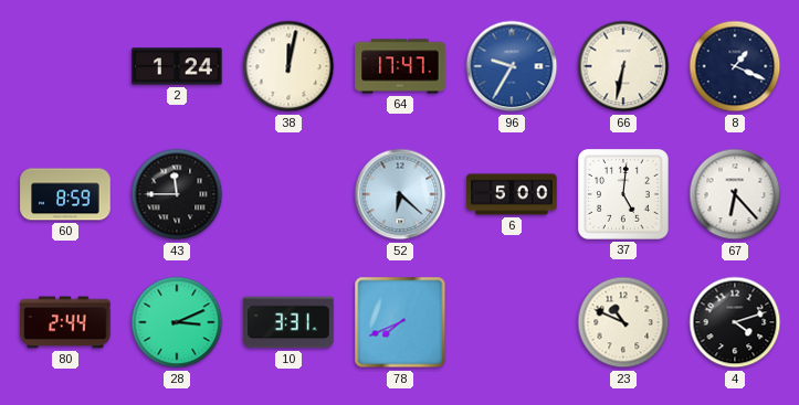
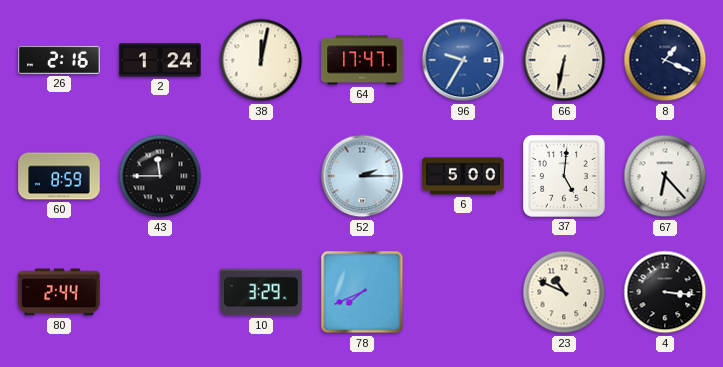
26: none -> 2:16 (59, 60)
52: 6:22 -> 2:15 (362, 176)
28: 3:11 -> none (177, 322)
10: 3:31 -> 3:29 (261, 292)
4: 4:12 -> 3:16 (665, 292)
